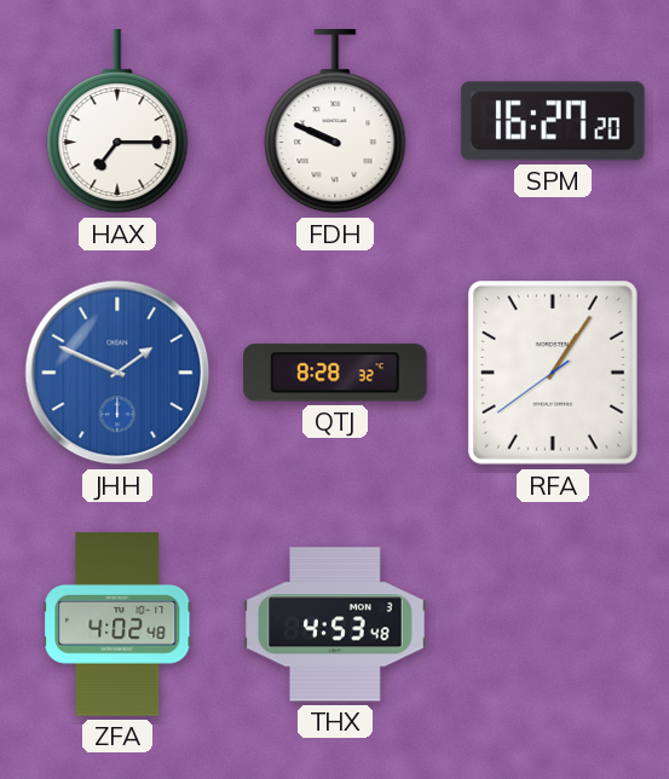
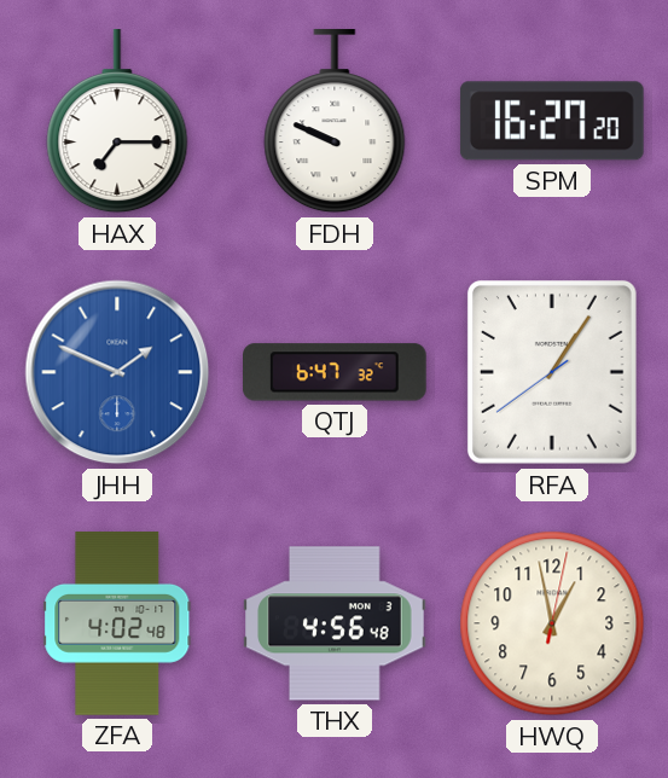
QTJ: 8:28 -> 6:47 (336, 372)
THX: 4:53 -> 4:56 (335, 623)
HWQ: none -> 12:58 (552, 623)
